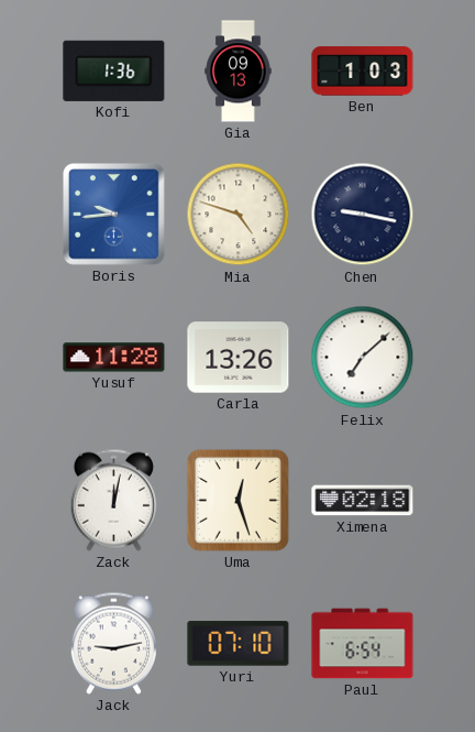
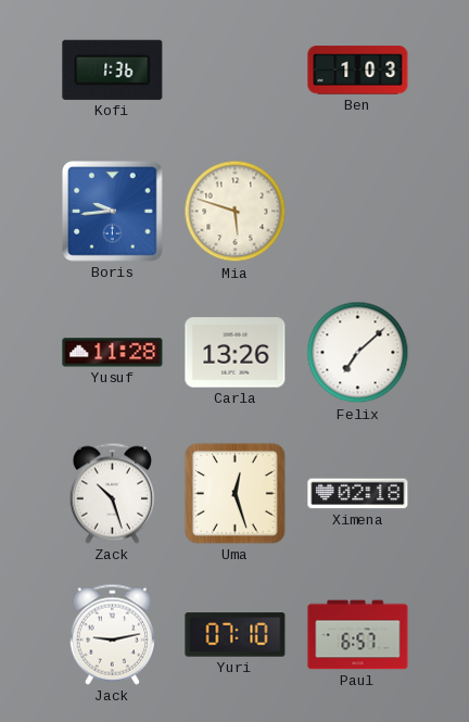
Gia: 09:13 -> none (239, 72)
Mia: 4:48 -> 5:48 (236, 212)
Chen: 9:17 -> none (363, 215)
Zack: 12:02 -> 10:27 (112, 493)
Paul: 6:54 -> 6:57 (358, 635)
